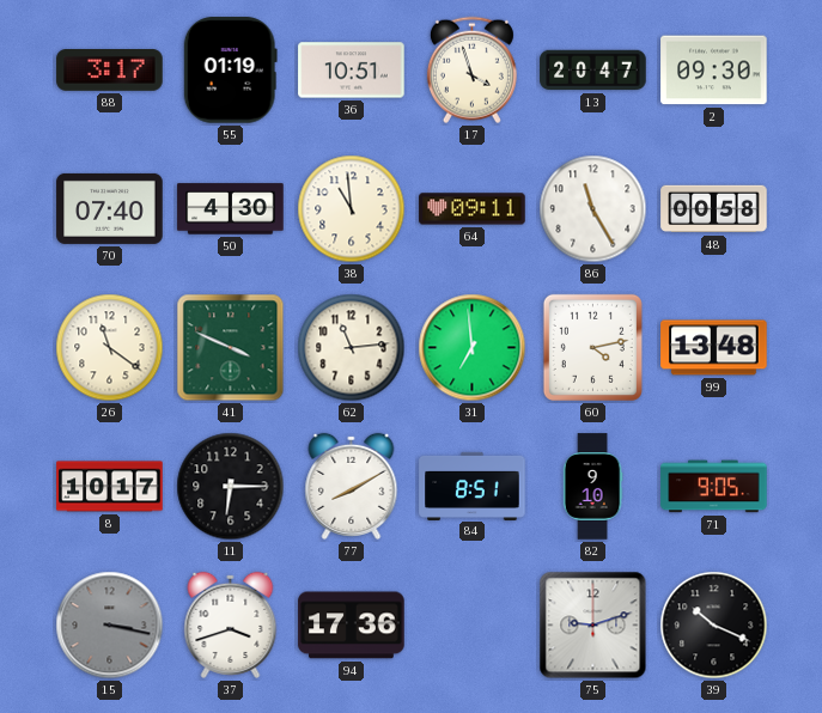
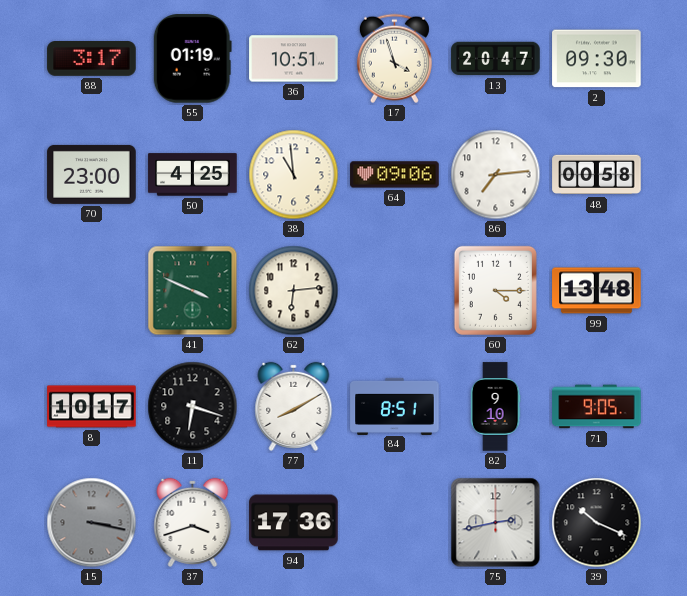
70: 07:40 -> 23:00 (92, 174)
50: 4:30 -> 4:25 (193, 175)
64: 09:11 -> 09:06 (395, 175)
86: 11:25 -> 7:14 (496, 175)
26: 11:21 -> none (110, 348)
62: 11:14 -> 6:14 (294, 291)
31: 6:59 -> none (473, 348)
60: 4:13 -> 4:15 (495, 290)
11: 6:15 -> 6:18 (193, 407)
75: 9:12 -> 2:43 (496, 523)
